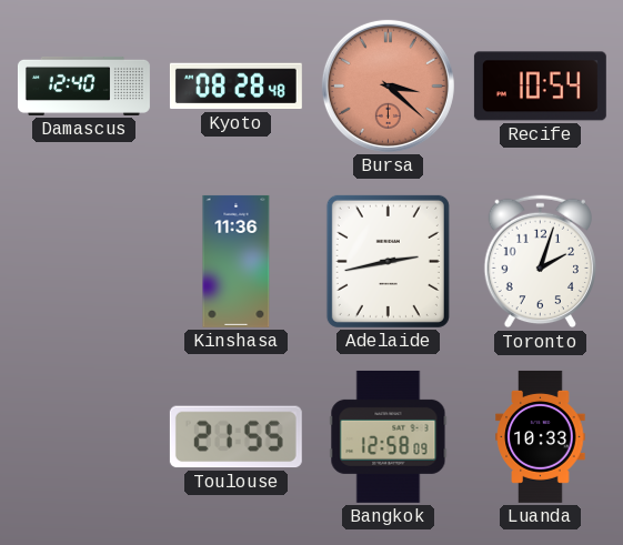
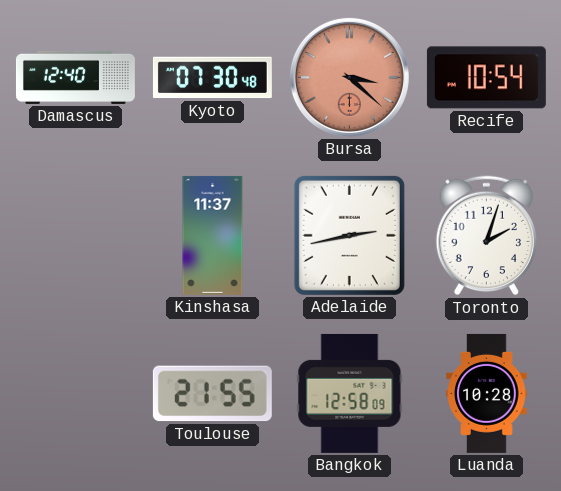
Kyoto: 08:28 -> 07:30 (212, 78)
Kinshasa: 11:36 -> 11:37 (213, 235)
Luanda: 10:33 -> 10:28 (487, 393)
